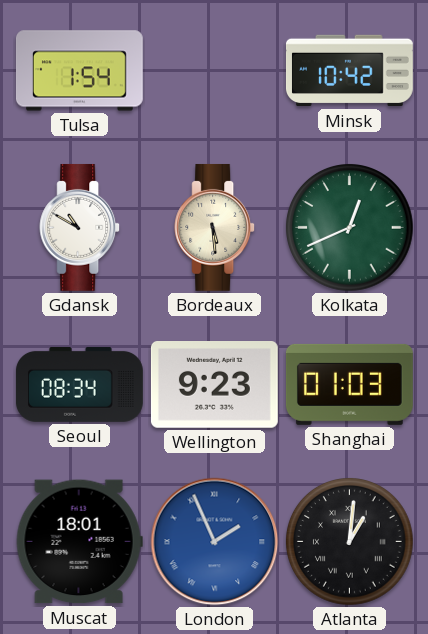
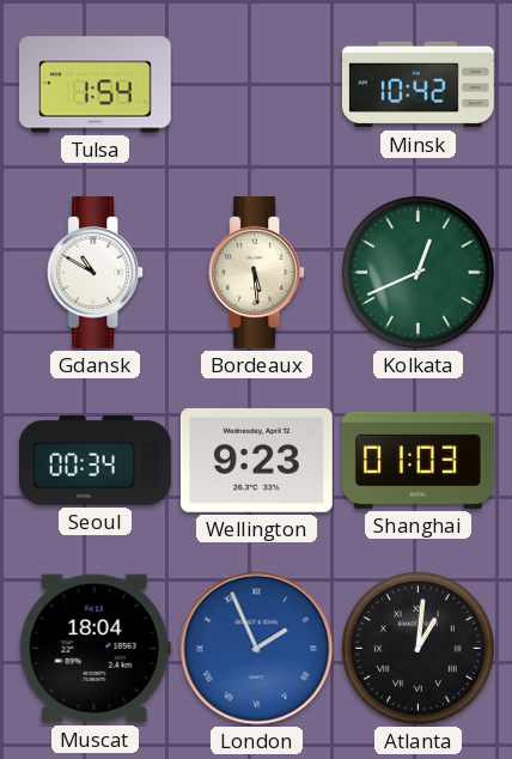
Seoul: 08:34 -> 00:34 (95, 460)
Muscat: 18:01 -> 18:04 (95, 649)
